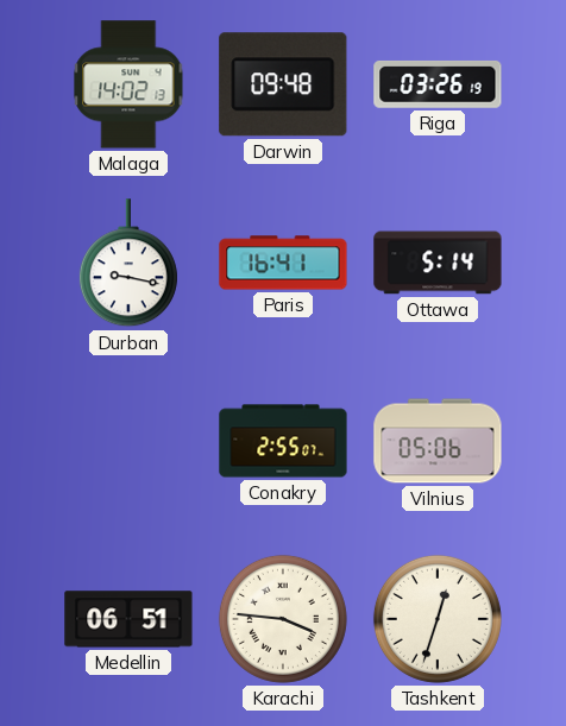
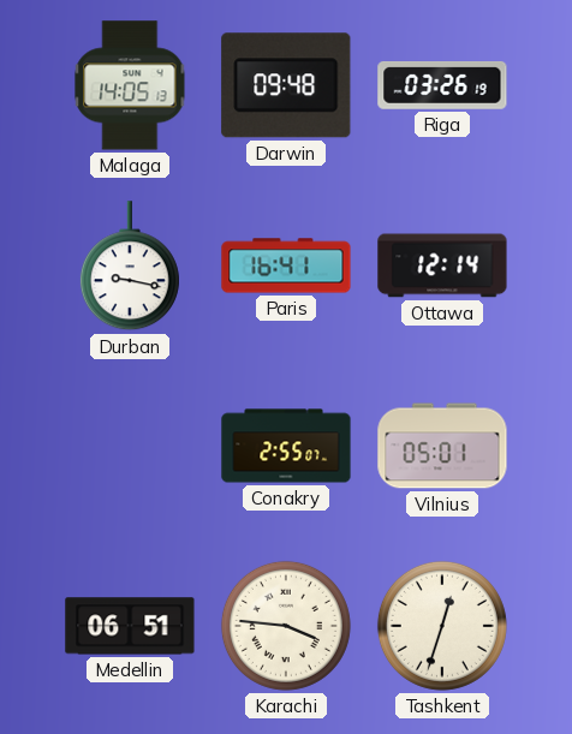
Malaga: 14:02 -> 14:05 (130, 85)
Ottawa: 5:14 -> 12:14 (442, 265)
Vilnius: 05:06 -> 05:01 (442, 446)
